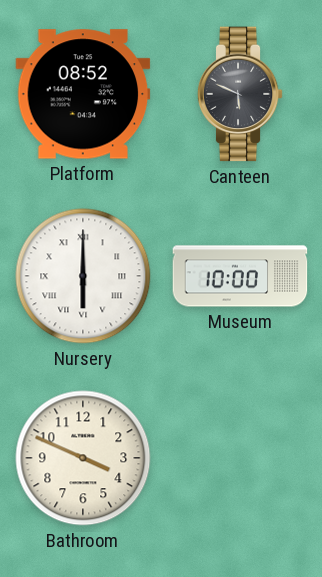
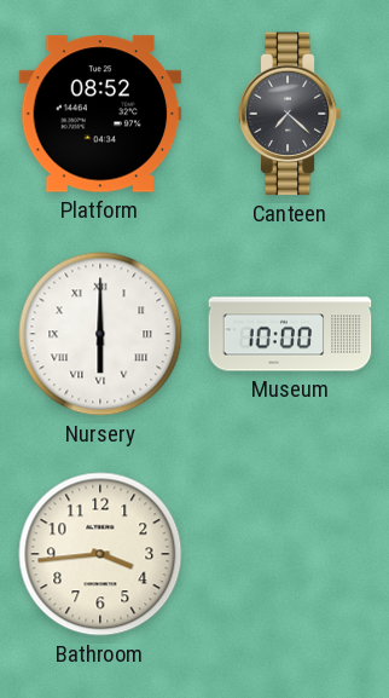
Canteen: 5:49 -> 7:22 (290, 114)
Bathroom: 3:49 -> 3:44 (100, 554)
